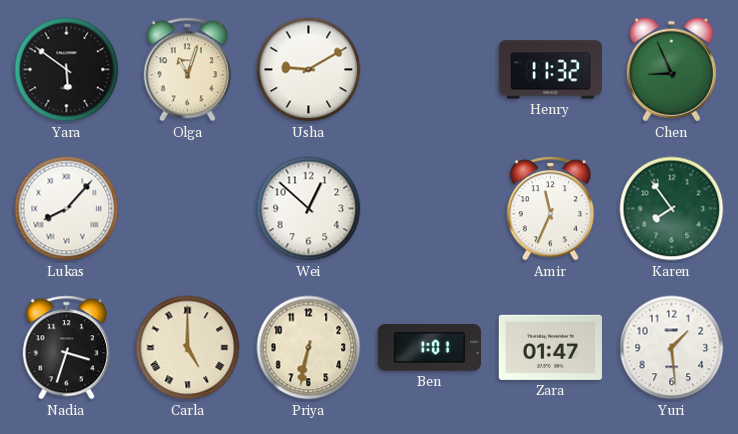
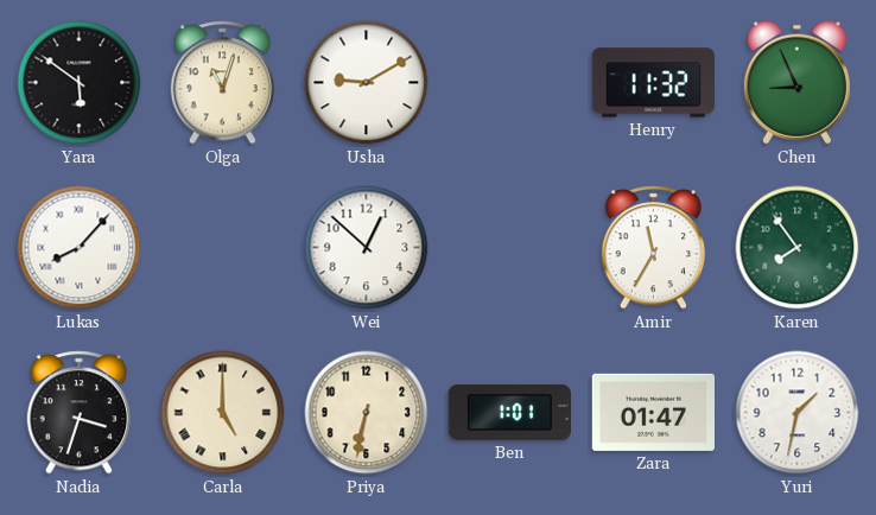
Amir: 11:34 -> 11:35 (654, 248)
Yuri: 1:29 -> 1:32 (798, 413)
